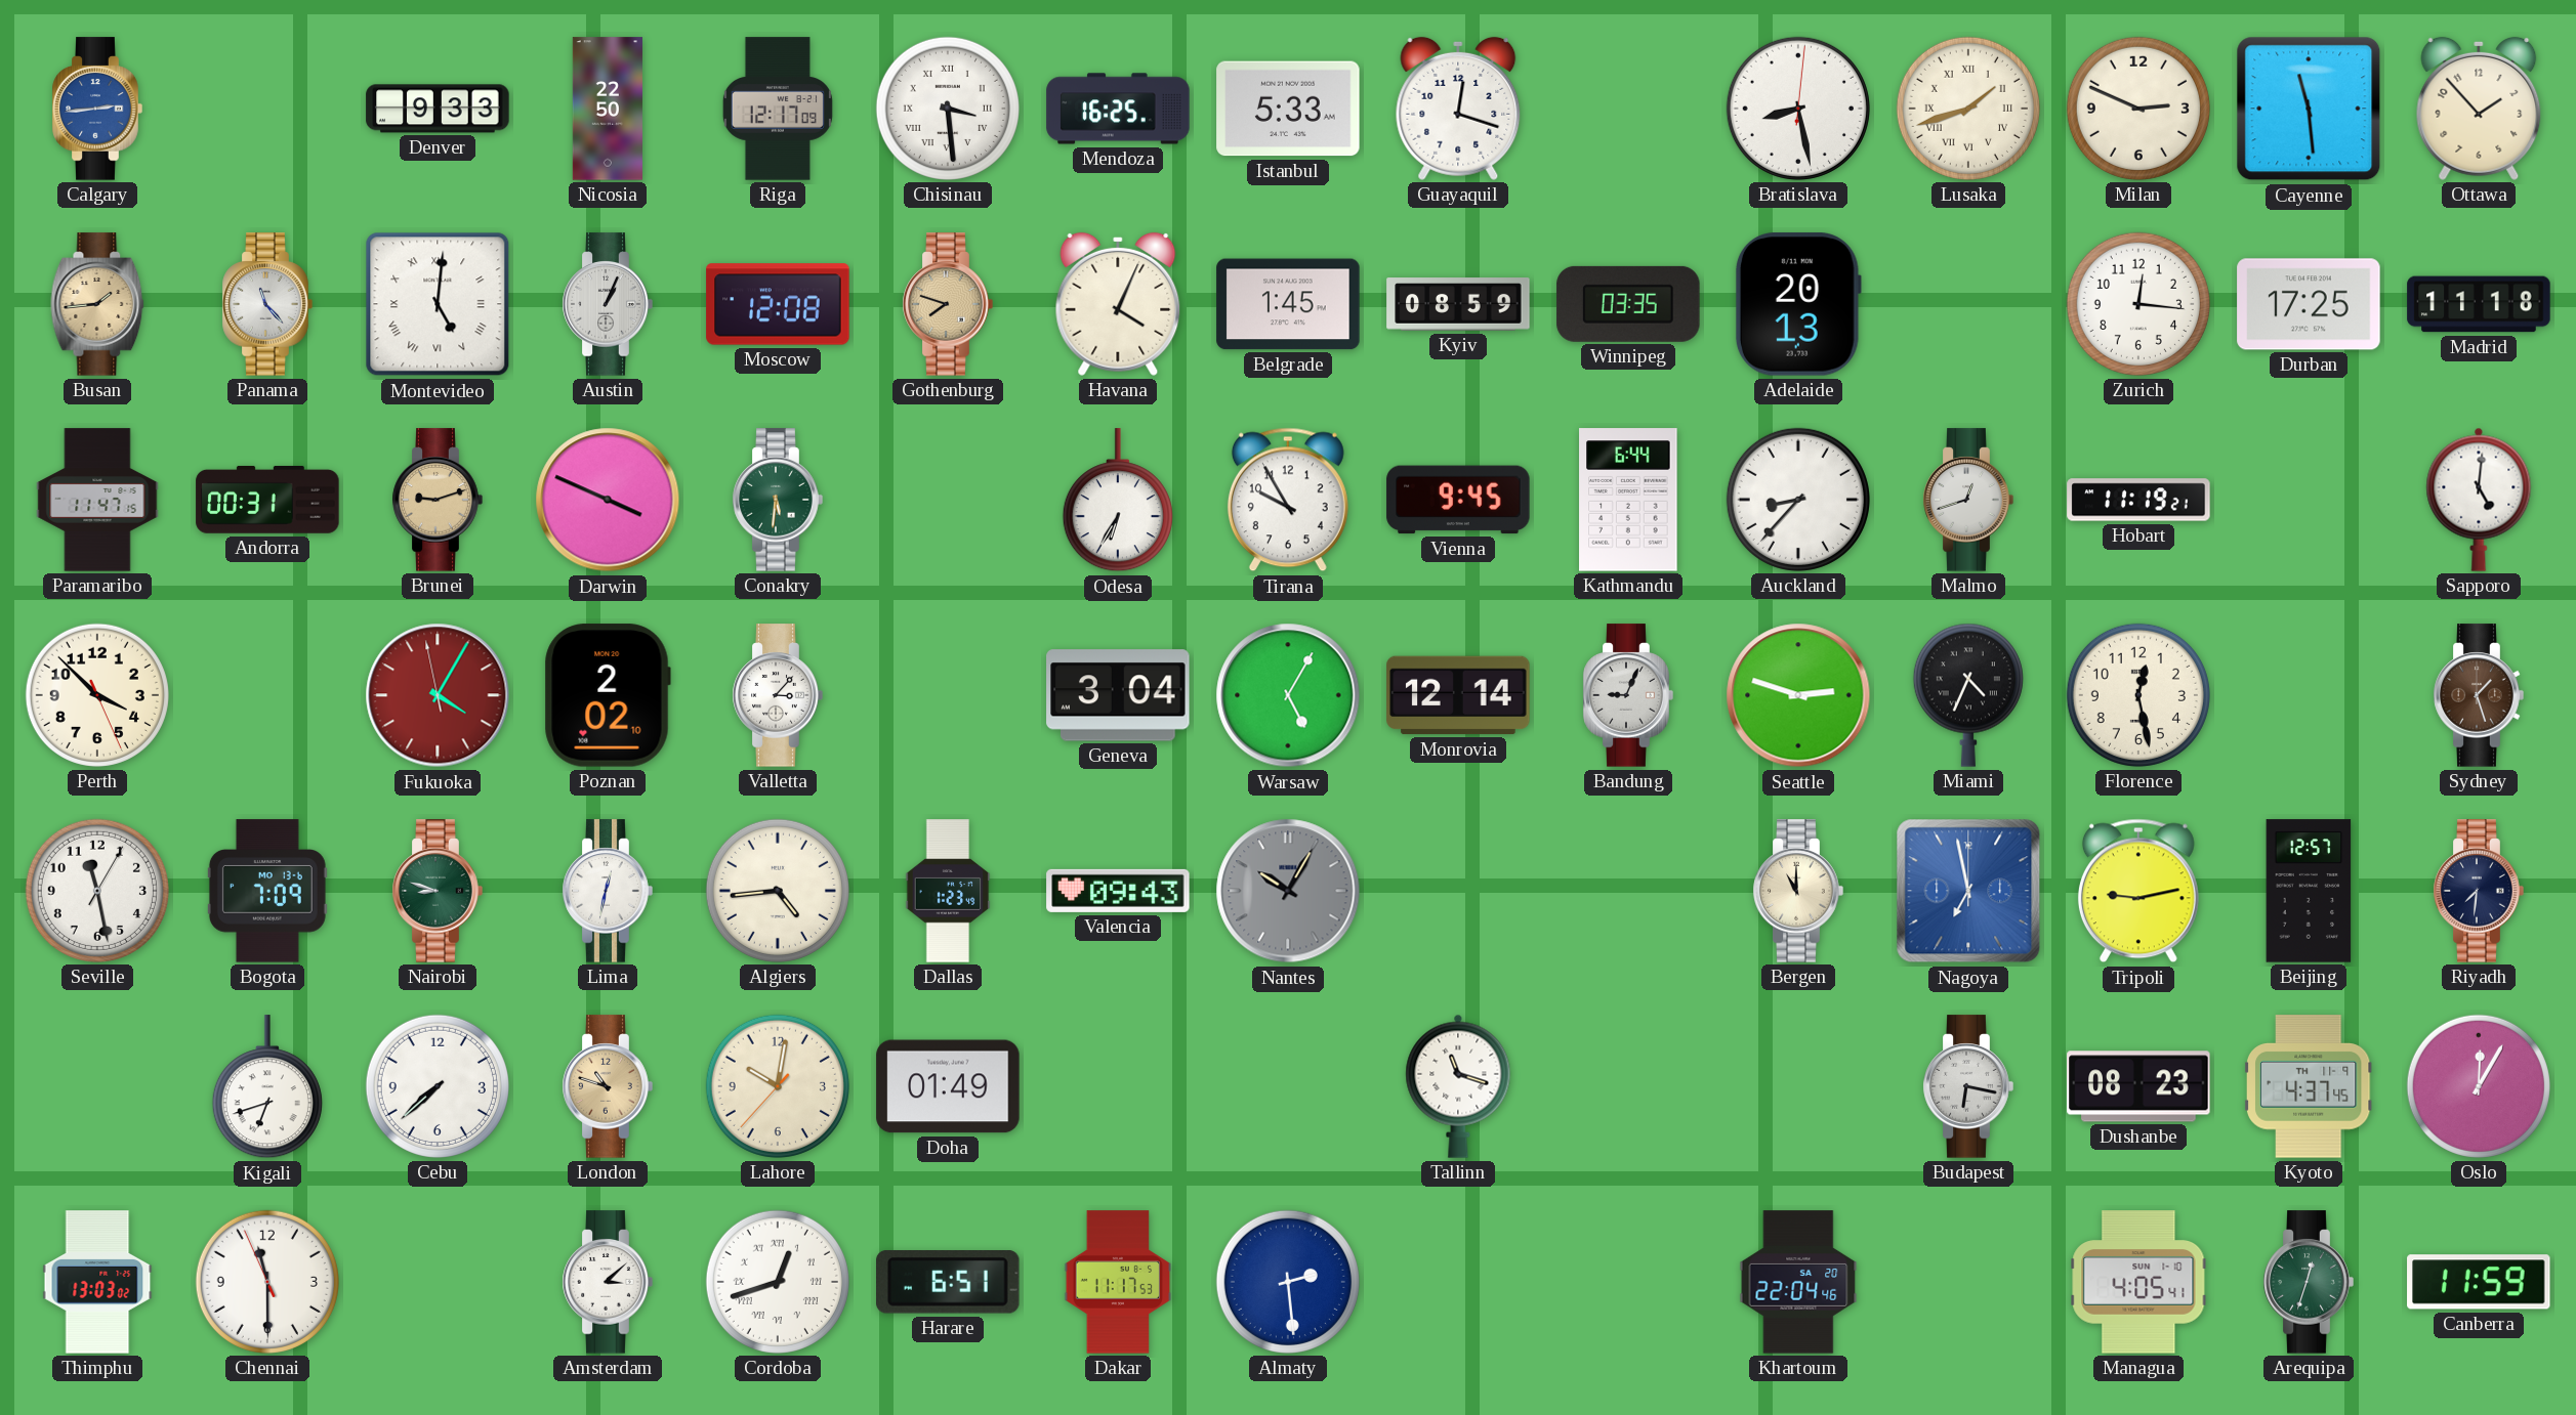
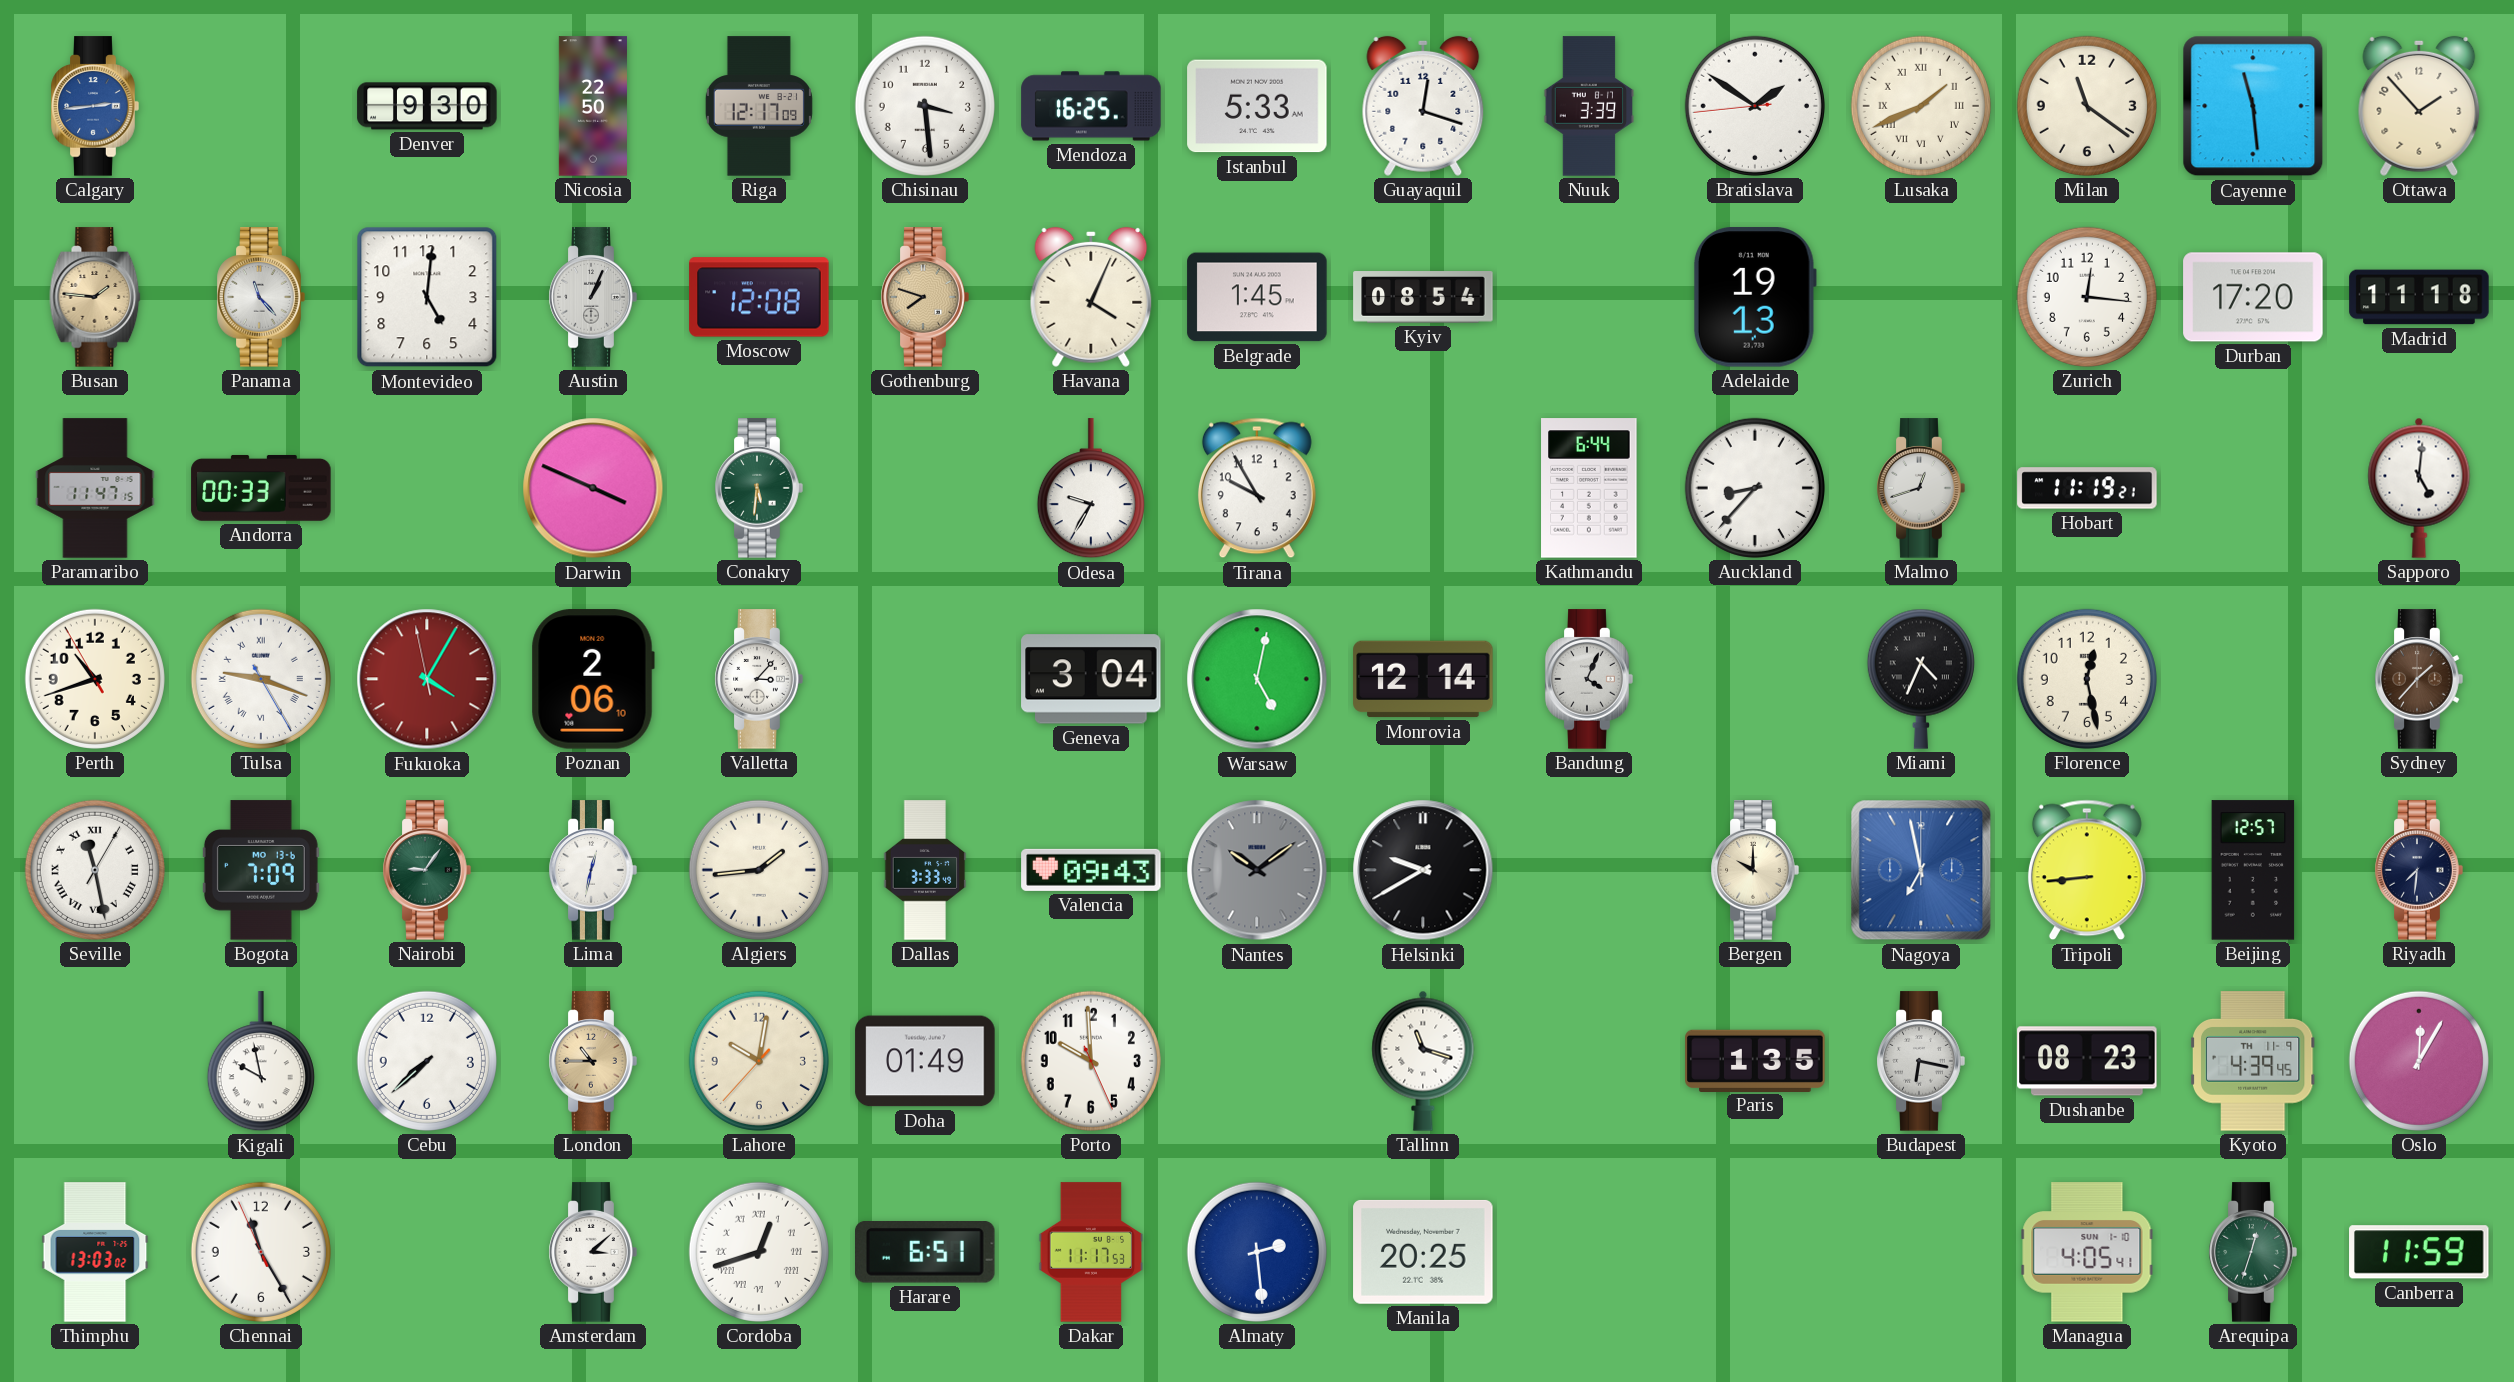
Denver: 9:33 -> 9:30 (427, 106)
Chisinau numerals: Roman -> Arabic (925, 106)
Nuuk: none -> 3:39 (1589, 106)
Bratislava: 8:28 -> 1:50 (1755, 106)
Lusaka: 1:42 -> 1:41 (1921, 106)
Milan: 2:49 -> 11:21 (2087, 106)
Busan: 1:44 -> 1:46 (95, 297)
Montevideo numerals: Roman -> Arabic (427, 297)
Kyiv: 08:59 -> 08:54 (1423, 297)
Winnipeg: 03:35 -> none (1628, 304)
Adelaide: 20:13 -> 19:13 (1755, 297)
Durban: 17:25 -> 17:20 (2253, 297)
Andorra: 00:31 -> 00:33 (261, 488)
Brunei: 9:12 -> none (438, 500)
Odesa: 6:35 -> 9:35 (1091, 489)
Vienna: 9:45 -> none (1458, 500)
Perth: 3:52 -> 10:41 (95, 679)
Tulsa: none -> 9:18 (261, 679)
Poznan: 2:02 -> 2:06 (593, 679)
Warsaw: 5:05 -> 5:02 (1257, 679)
Bandung: 9:04 -> 4:04 (1589, 679)
Seattle: 2:48 -> none (1798, 695)
Sydney: 1:27 -> 1:37 (2419, 679)
Seville numerals: Arabic -> Roman (95, 870)
Nairobi: 8:48 -> 9:06 (427, 870)
Algiers: 4:44 -> 1:44 (759, 870)
Dallas: 1:23 -> 3:33 (925, 870)
Nantes: 10:05 -> 10:09 (1257, 870)
Helsinki: none -> 9:40 (1423, 870)
Bergen: 11:00 -> 10:00 (1755, 870)
Tripoli: 9:13 -> 8:44 (2087, 870)
Kigali: 6:42 -> 9:58 (261, 1062)
London: 10:48 -> 10:45 (593, 1061)
Porto: none -> 9:59 (1091, 1061)
Paris: none -> 1:35 (1755, 1060)
Kyoto: 4:37 -> 4:39 (2253, 1061)
Chennai: 11:29 -> 11:24 (261, 1252)
Manila: none -> 20:25 (1423, 1252)
Khartoum: 22:04 -> none (1798, 1282)
